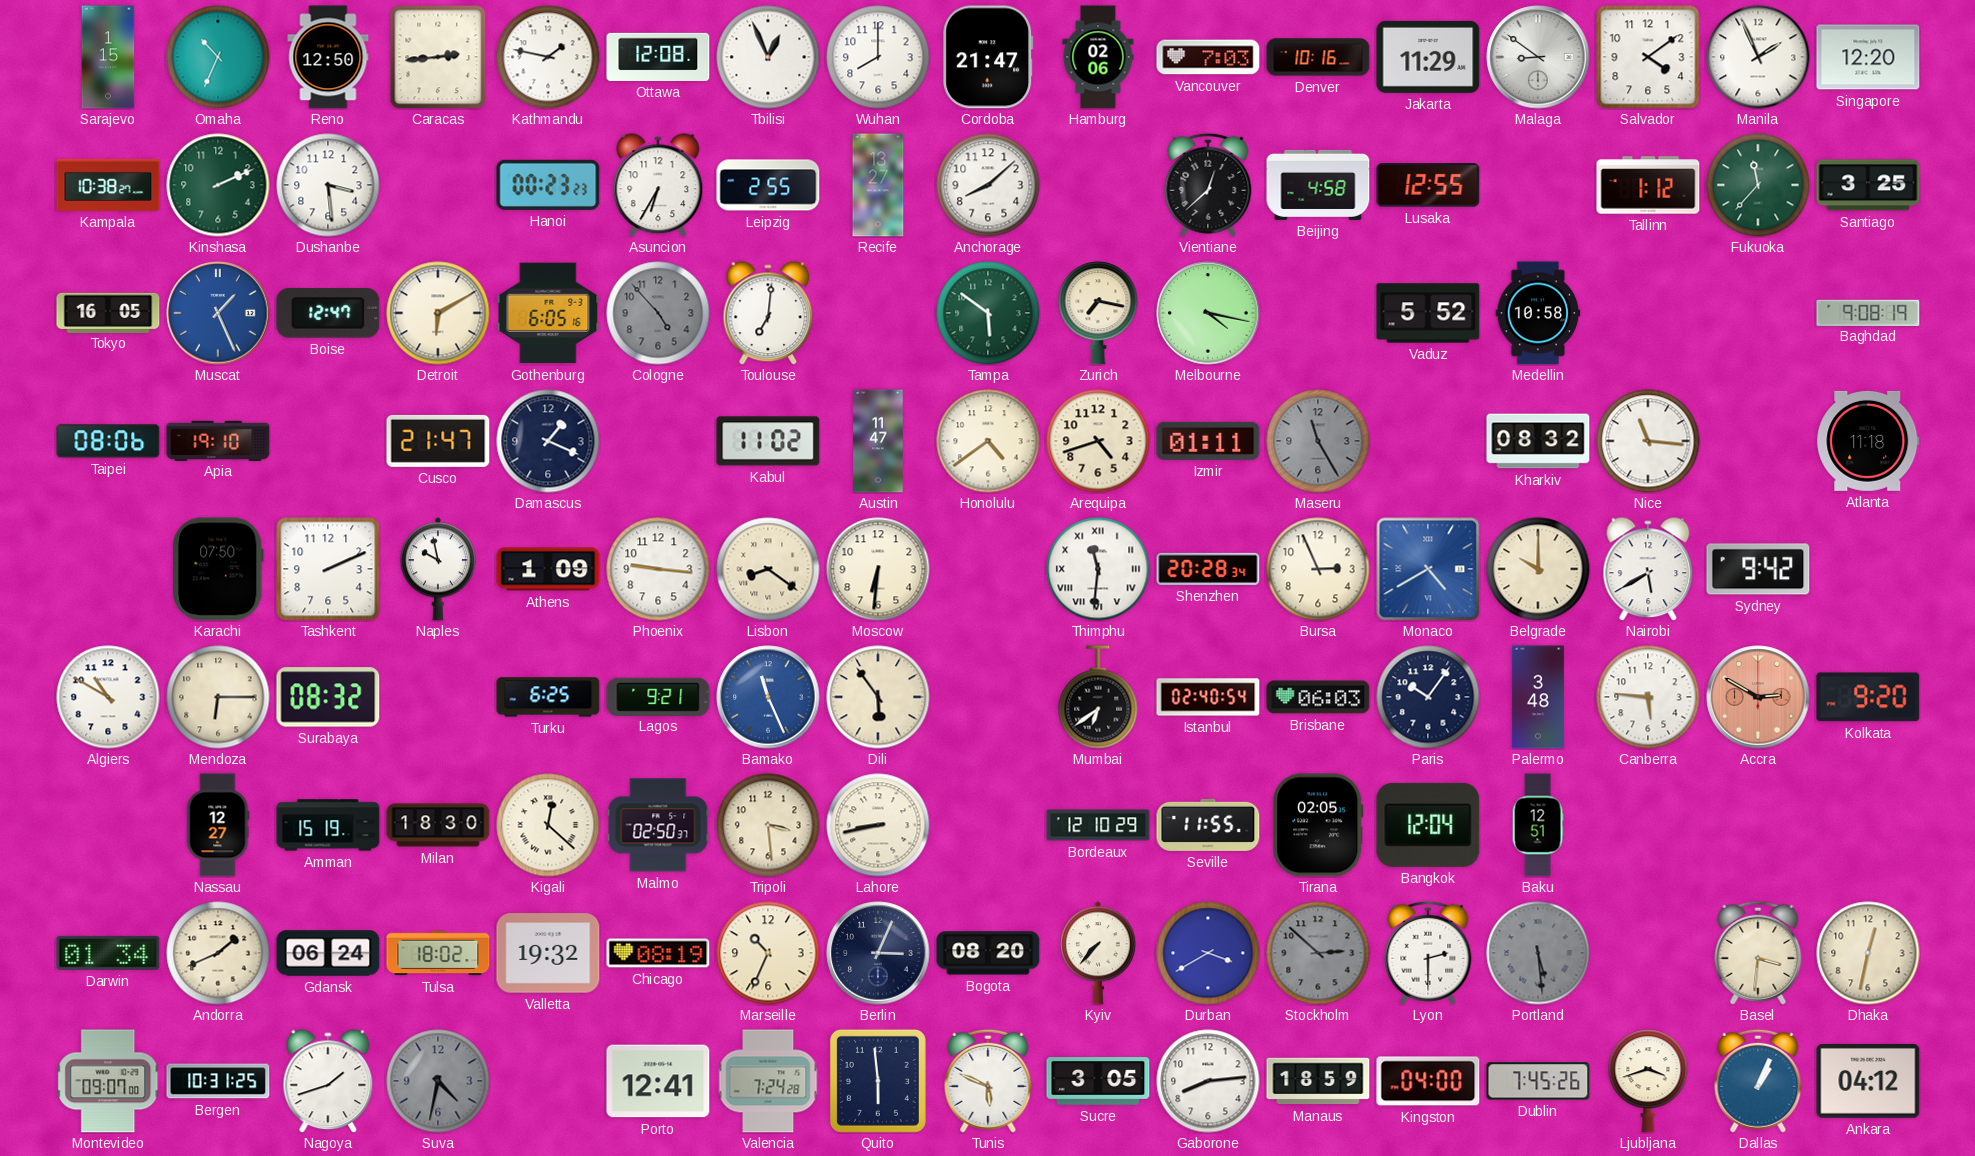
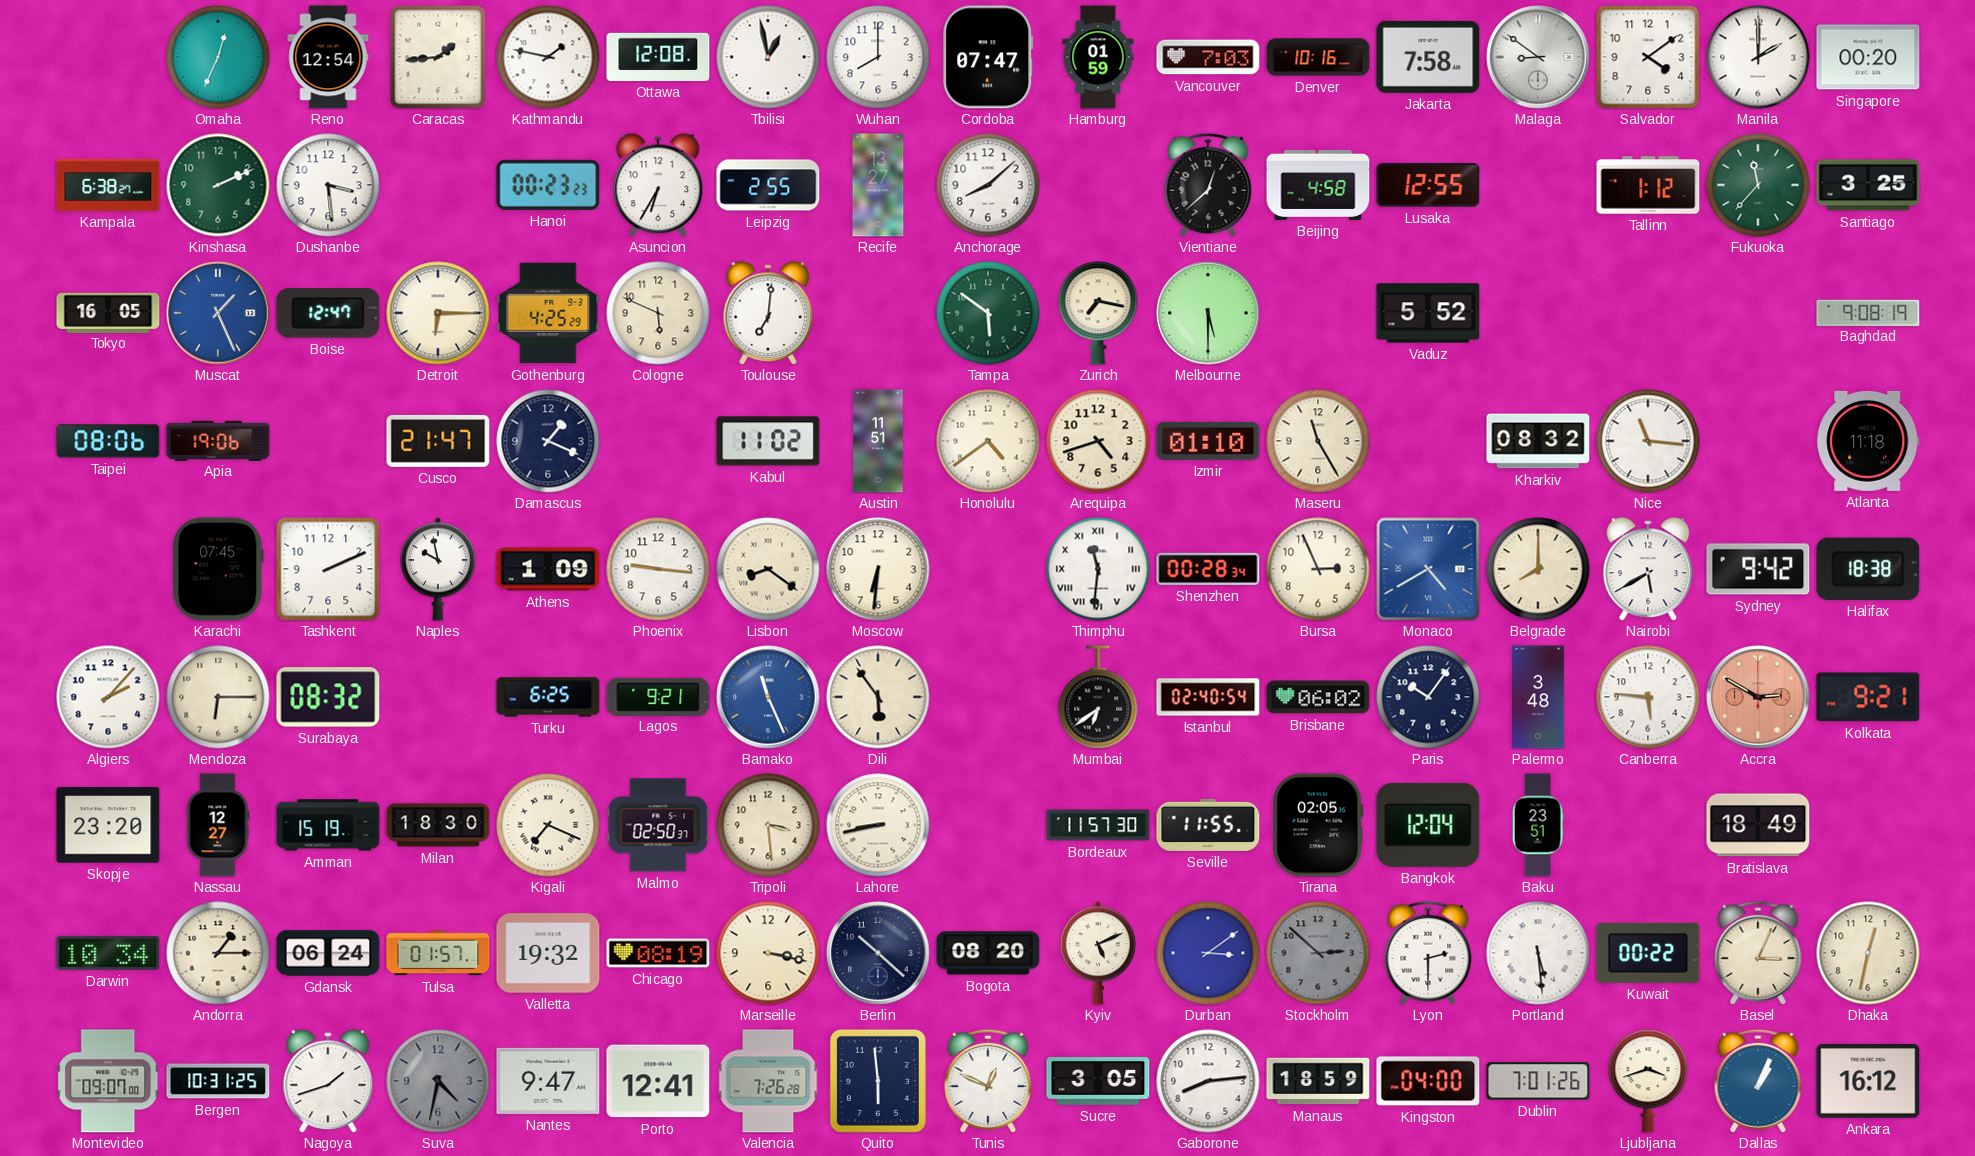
Sarajevo: 1:15 -> none (108, 57)
Omaha: 10:34 -> 12:34 (218, 57)
Reno: 12:50 -> 12:54 (328, 57)
Caracas: 2:44 -> 1:44 (438, 57)
Tbilisi: 12:56 -> 12:58 (768, 57)
Cordoba: 21:47 -> 07:47 (988, 57)
Hamburg: 02:06 -> 01:59 (1098, 57)
Jakarta: 11:29 -> 7:58 (1428, 57)
Manila: 1:56 -> 2:00 (1758, 57)
Singapore: 12:20 -> 00:20 (1868, 57)
Kampala: 10:38 -> 6:38 (108, 185)
Detroit: 6:10 -> 6:15 (438, 313)
Gothenburg: 6:05 -> 4:25 (548, 313)
Cologne: 4:53 -> 5:49 (658, 313)
Cologne dial: grey -> cream (658, 313)
Melbourne: 4:17 -> 5:30 (1208, 313)
Medellin: 10:58 -> none (1538, 313)
Apia: 19:10 -> 19:06 (218, 440)
Austin: 11:47 -> 11:51 (878, 441)
Izmir: 01:11 -> 01:10 (1208, 441)
Maseru dial: grey -> cream (1318, 441)
Karachi: 07:50 -> 07:45 (218, 569)
Shenzhen: 20:28 -> 00:28 (1208, 569)
Belgrade: 10:00 -> 8:00 (1538, 569)
Halifax: none -> 18:38 (1868, 569)
Algiers: 10:50 -> 2:07 (108, 697)
Brisbane: 06:03 -> 06:02 (1318, 697)
Kolkata: 9:20 -> 9:21 (1868, 697)
Skopje: none -> 23:20 (108, 825)
Kigali: 12:22 -> 7:19 (548, 825)
Bordeaux: 12:10 -> 11:57 (1098, 825)
Baku: 12:51 -> 23:51 (1538, 825)
Bratislava: none -> 18:49 (1758, 825)
Darwin: 01:34 -> 10:34 (108, 953)
Andorra: 1:41 -> 1:15 (218, 953)
Tulsa: 18:02 -> 01:57 (438, 953)
Marseille: 10:34 -> 3:17 (768, 953)
Berlin: 3:04 -> 10:22 (878, 953)
Kyiv: 7:37 -> 5:11 (1098, 953)
Durban: 3:40 -> 3:09 (1208, 953)
Portland dial: grey -> white (1538, 953)
Kuwait: none -> 00:22 (1648, 953)
Basel: 3:31 -> 3:04 (1758, 953)
Nantes: none -> 9:47 (548, 1081)
Valencia: 7:24 -> 7:26 (768, 1081)
Tunis: 5:49 -> 12:49 (988, 1081)
Dublin: 7:45 -> 7:01 (1538, 1081)
Ankara: 04:12 -> 16:12 (1868, 1081)
